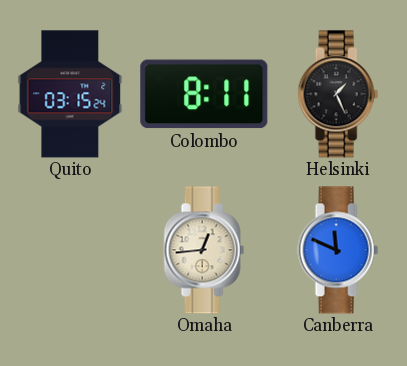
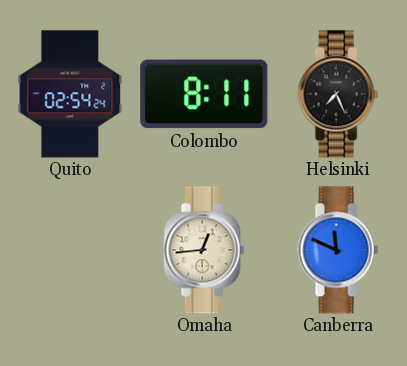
Quito: 03:15 -> 02:54 (70, 94)
Helsinki: 1:26 -> 7:26 (338, 94)
